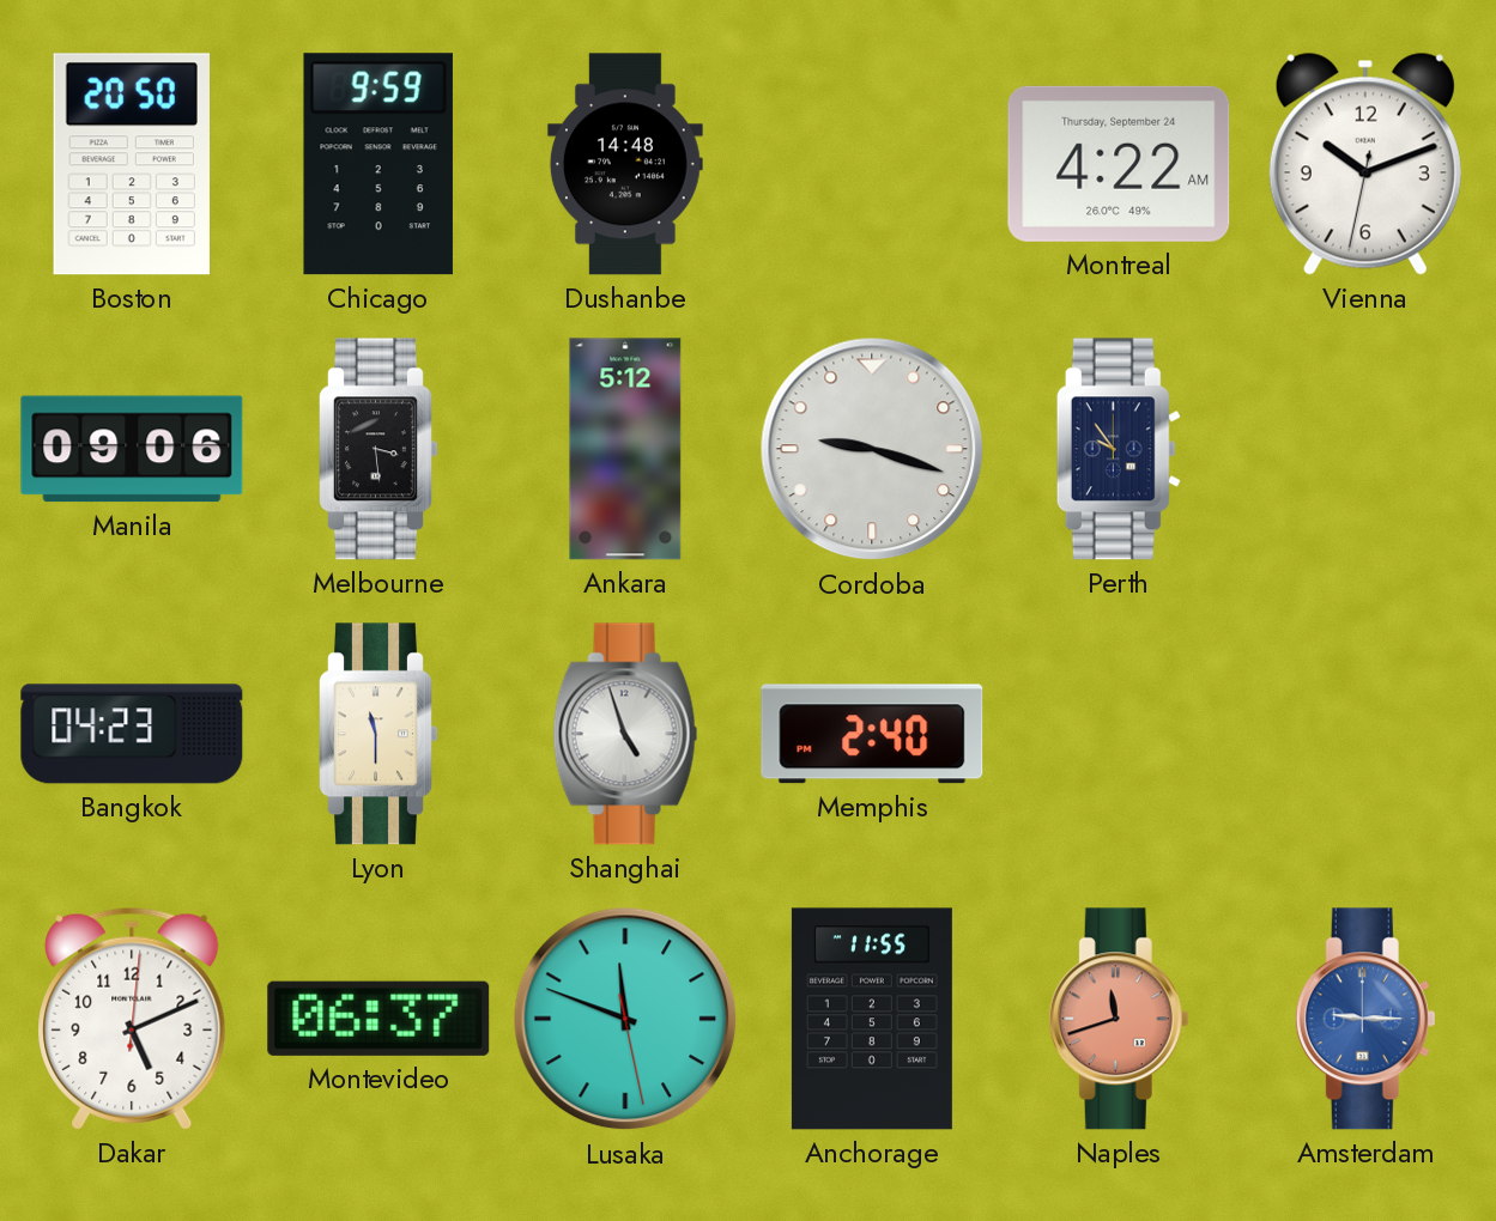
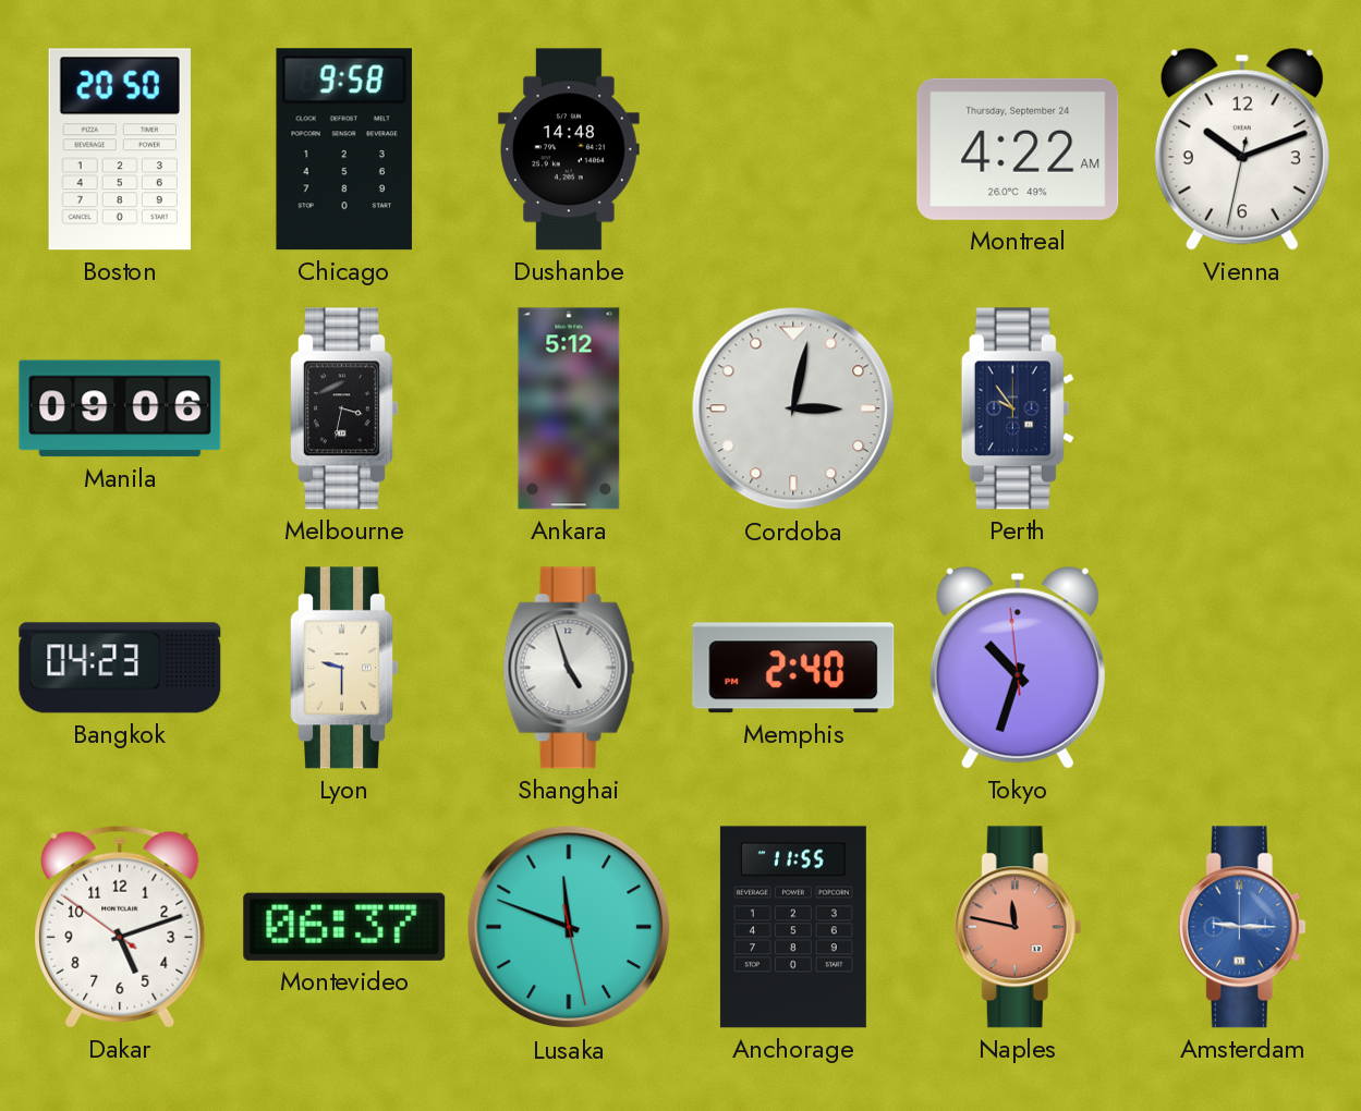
Chicago: 9:59 -> 9:58 (344, 149)
Melbourne: 3:29 -> 3:32 (345, 408)
Cordoba: 9:18 -> 3:02 (793, 408)
Lyon: 11:30 -> 9:30 (345, 668)
Tokyo: none -> 10:32 (1018, 668)
Dakar: 5:11:01 -> 5:11:51 (120, 927)
Naples: 11:42 -> 11:47 (1018, 927)
